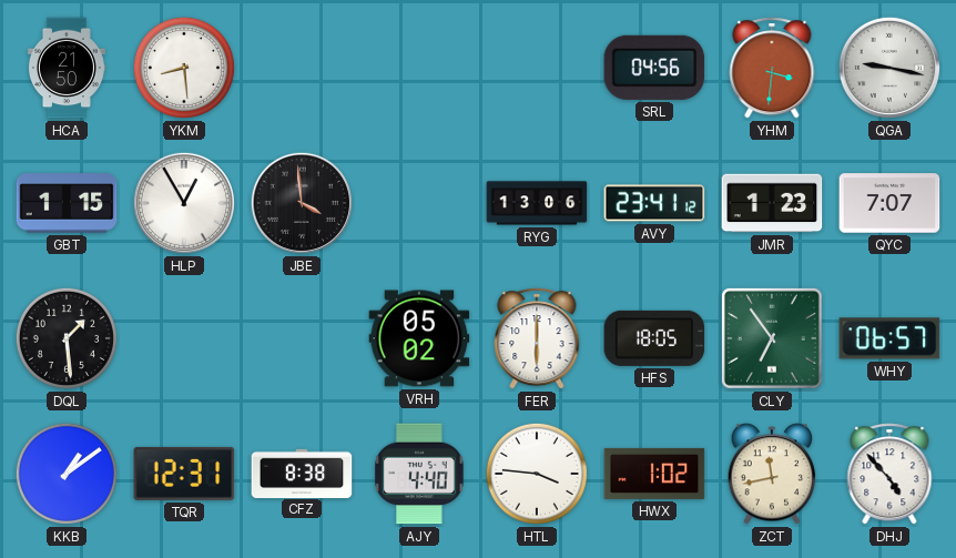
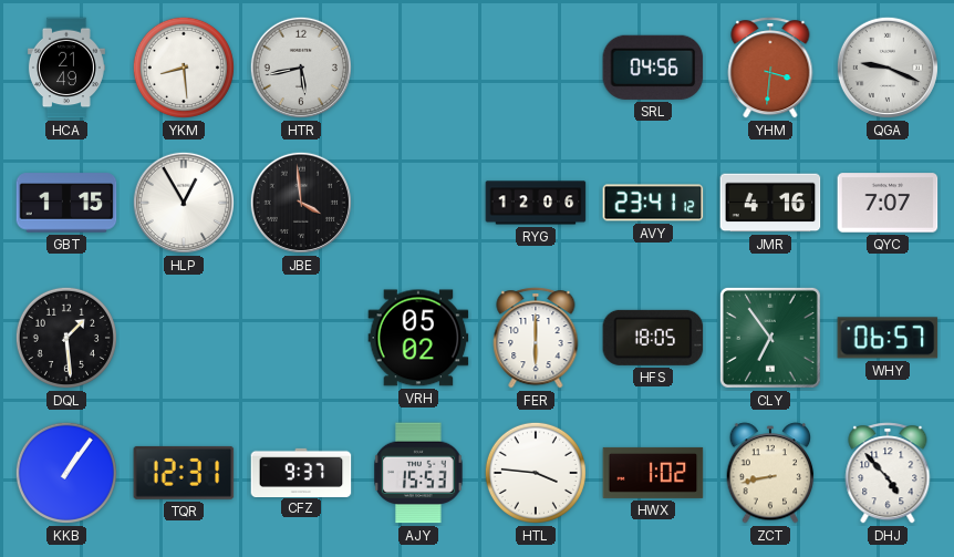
HCA: 21:50 -> 21:49 (66, 68)
HTR: none -> 5:43 (301, 68)
QGA: 9:17 -> 9:19 (888, 68)
RYG: 13:06 -> 12:06 (536, 203)
JMR: 1:23 -> 4:16 (770, 203)
KKB: 1:09 -> 1:06 (66, 473)
CFZ: 8:38 -> 9:37 (301, 472)
AJY: 4:40 -> 15:53 (418, 473)
ZCT: 11:43 -> 8:43 (770, 473)
